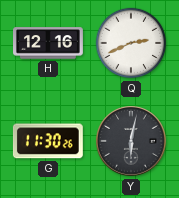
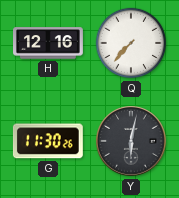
Q: 2:41 -> 7:37 (131, 43)
